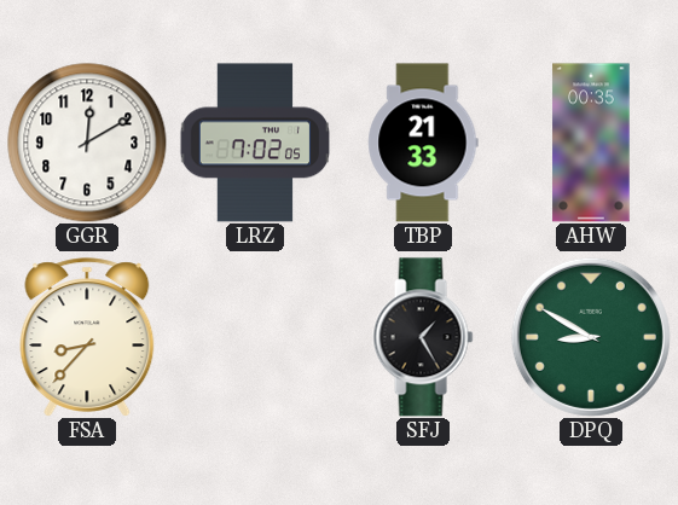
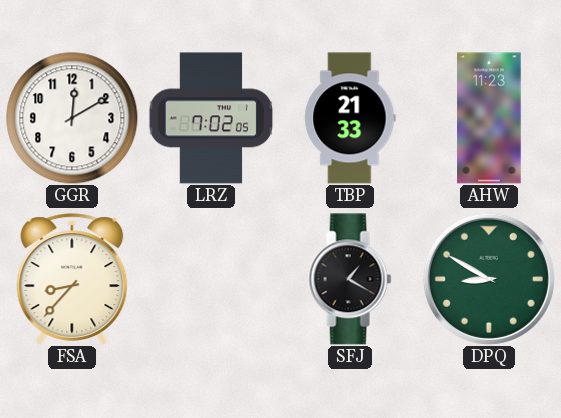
AHW: 00:35 -> 11:23 (489, 118)
SFJ: 1:25 -> 1:20 (350, 279)
